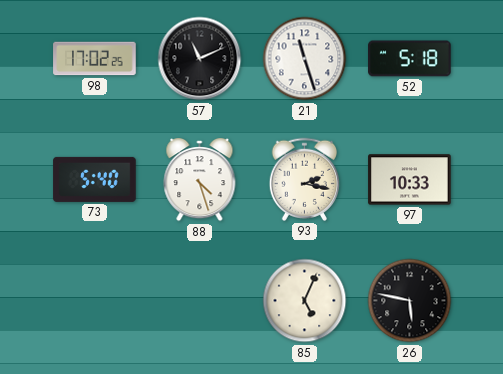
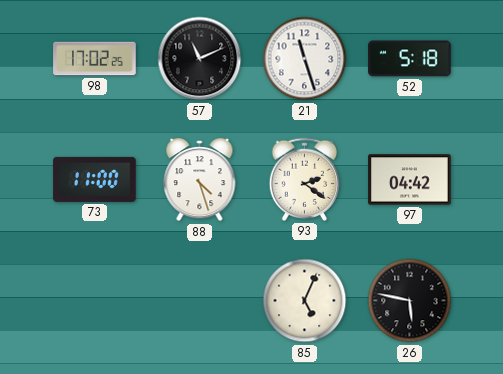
73: 5:40 -> 11:00 (95, 179)
93: 2:17 -> 2:21 (305, 179)
97: 10:33 -> 04:42 (410, 180)
